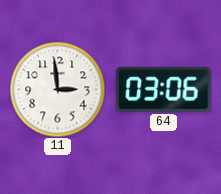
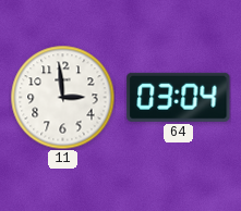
64: 03:06 -> 03:04 (179, 97)
